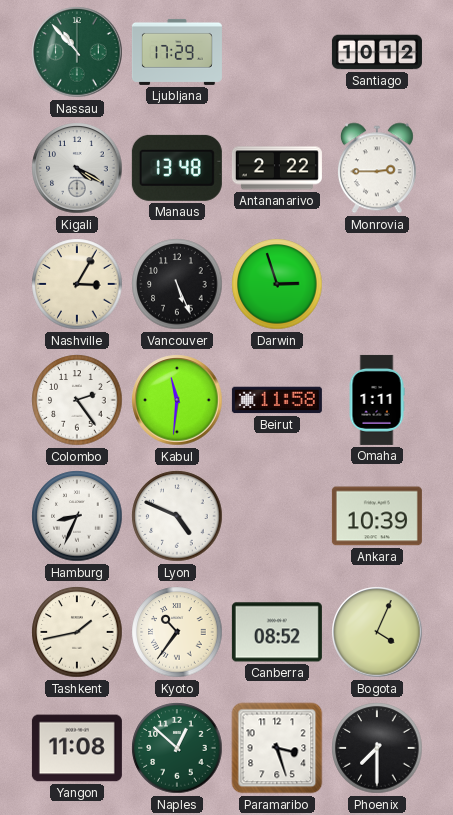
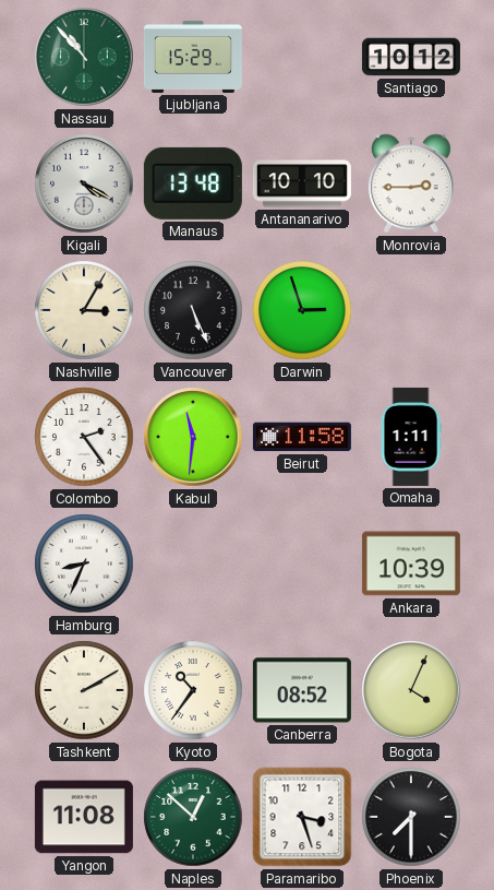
Ljubljana: 17:29 -> 15:29 (193, 57)
Antananarivo: 2:22 -> 10:10 (302, 183)
Lyon: 4:49 -> none (177, 516)
Tashkent: 1:43 -> 2:10 (84, 690)
